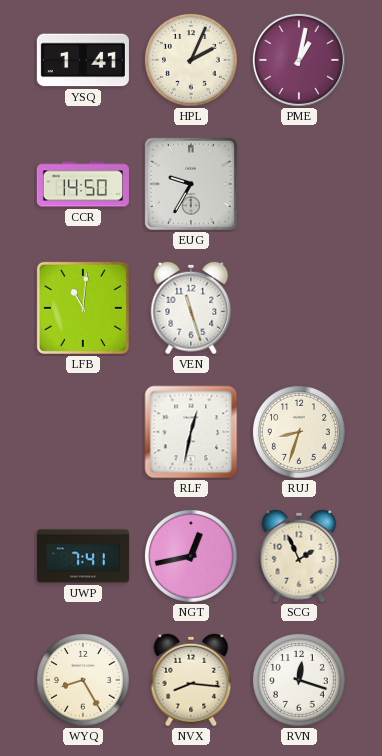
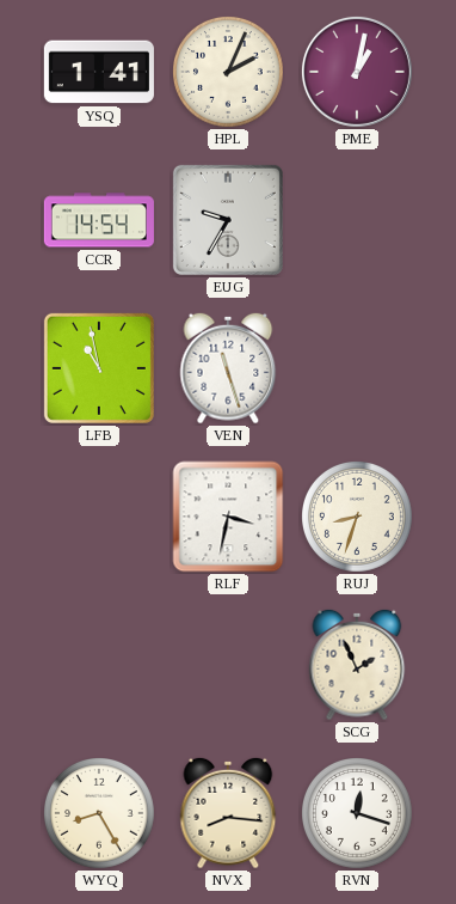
CCR: 14:50 -> 14:54 (99, 220)
LFB: 11:01 -> 10:58 (99, 368)
RLF: 12:32 -> 3:32 (228, 517)
UWP: 7:41 -> none (83, 556)
NGT: 12:43 -> none (192, 557)
